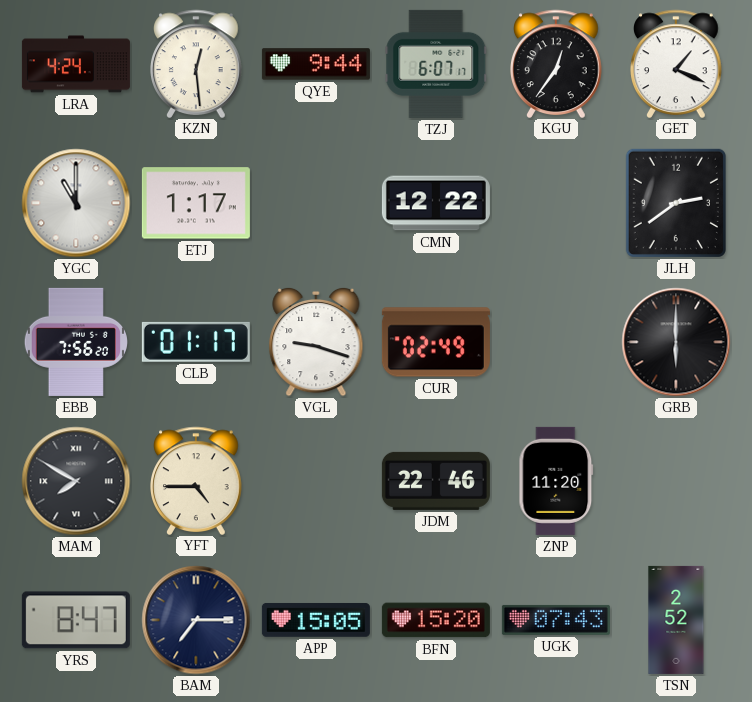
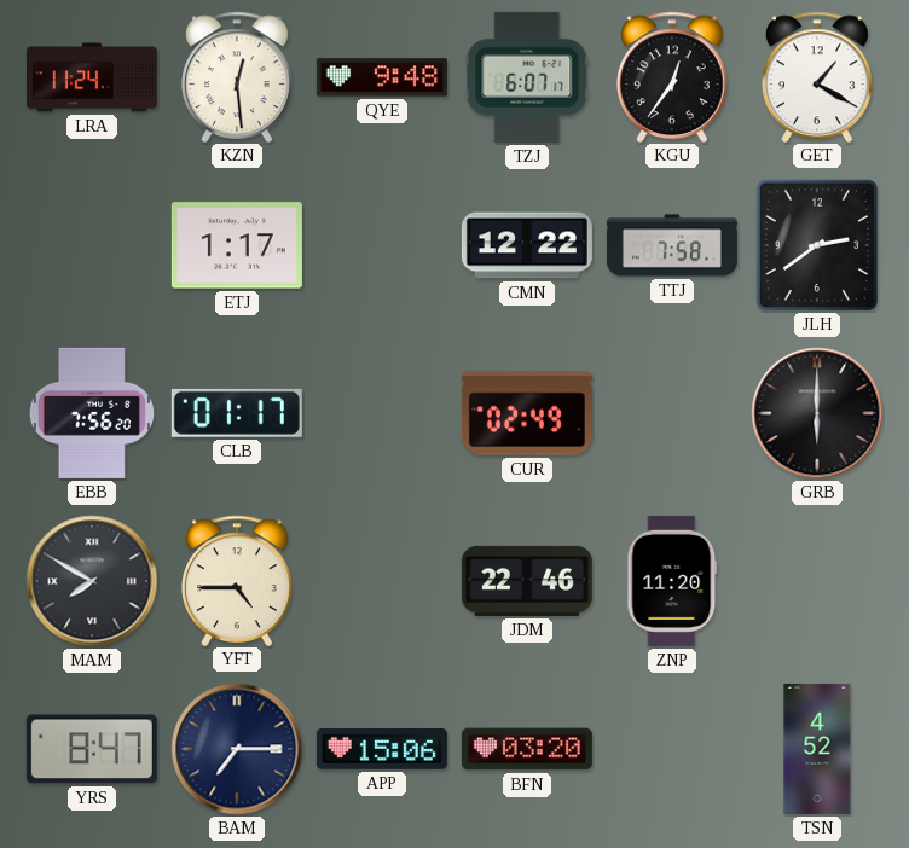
LRA: 4:24 -> 11:24 (92, 77)
QYE: 9:44 -> 9:48 (382, 77)
GET: 1:19 -> 1:20 (818, 76)
YGC: 11:00 -> none (76, 203)
TTJ: none -> 7:58 (672, 245)
VGL: 9:18 -> none (316, 342)
APP: 15:05 -> 15:06 (382, 749)
BFN: 15:20 -> 03:20 (527, 749)
UGK: 07:43 -> none (556, 620)
TSN: 2:52 -> 4:52 (817, 749)
